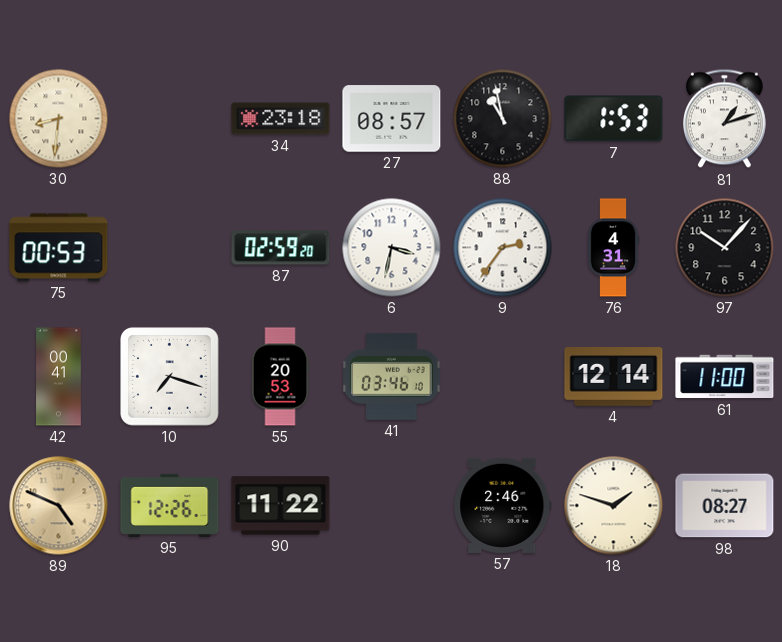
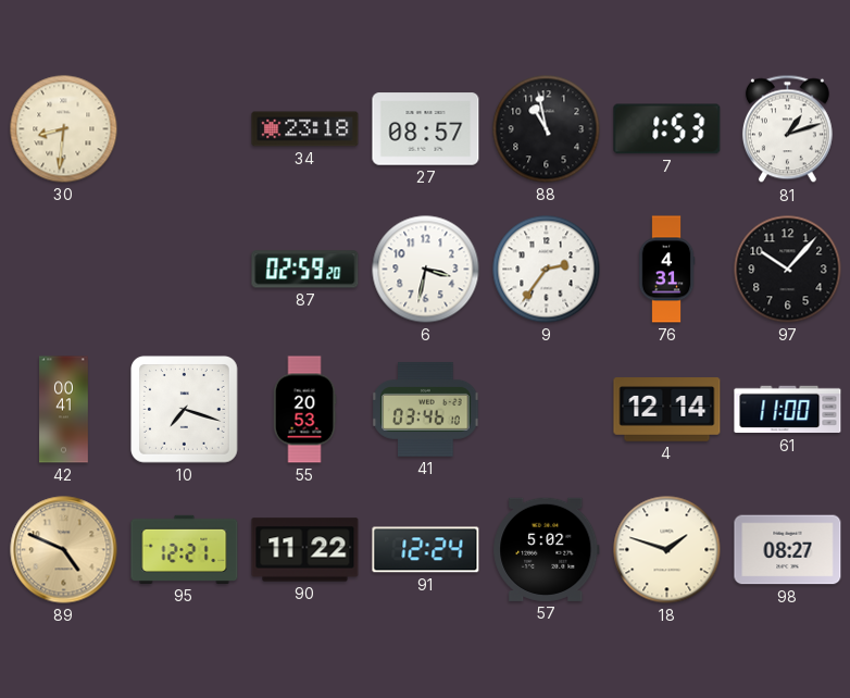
75: 00:53 -> none (59, 248)
95: 12:26 -> 12:21 (185, 549)
91: none -> 12:24 (426, 550)
57: 2:46 -> 5:02 (547, 549)
